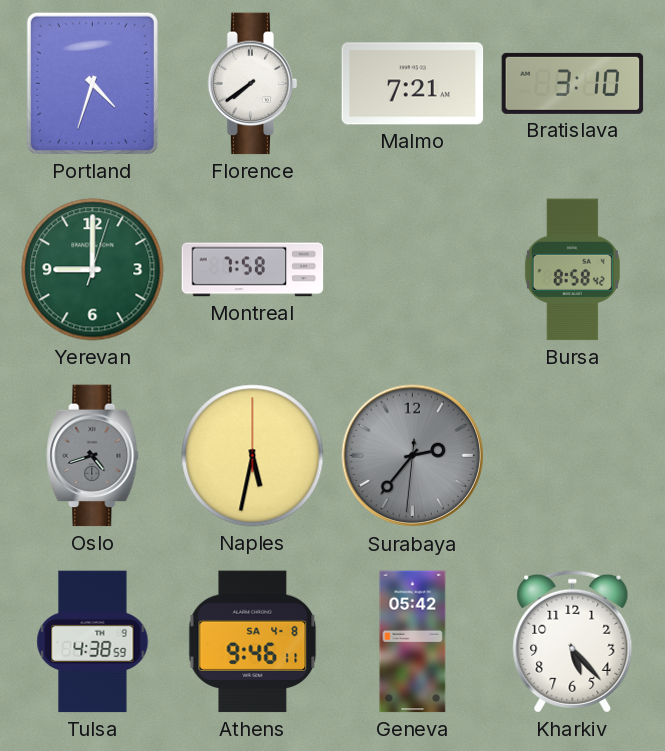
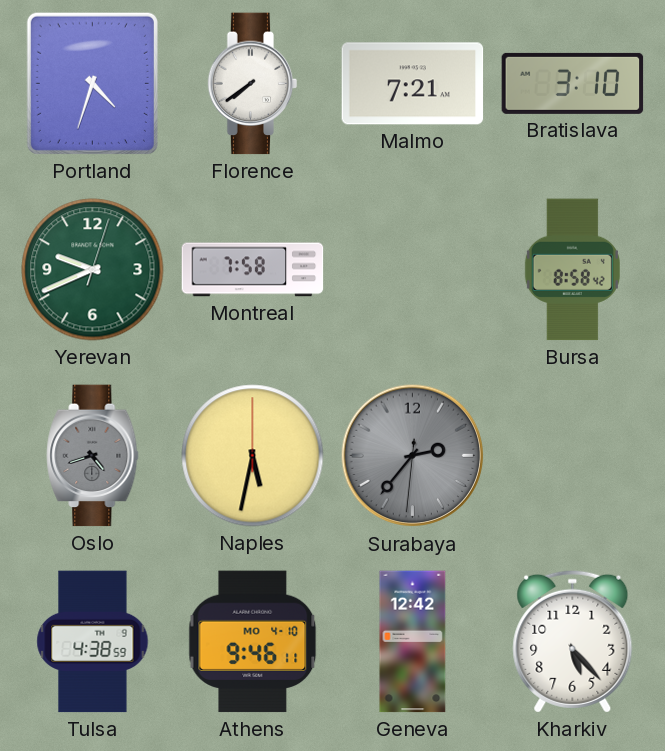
Yerevan: 9:00 -> 9:41 (93, 270)
Athens date: SA 4-8 -> MO 4-10 (253, 642)
Geneva: 05:42 -> 12:42 (413, 642)
